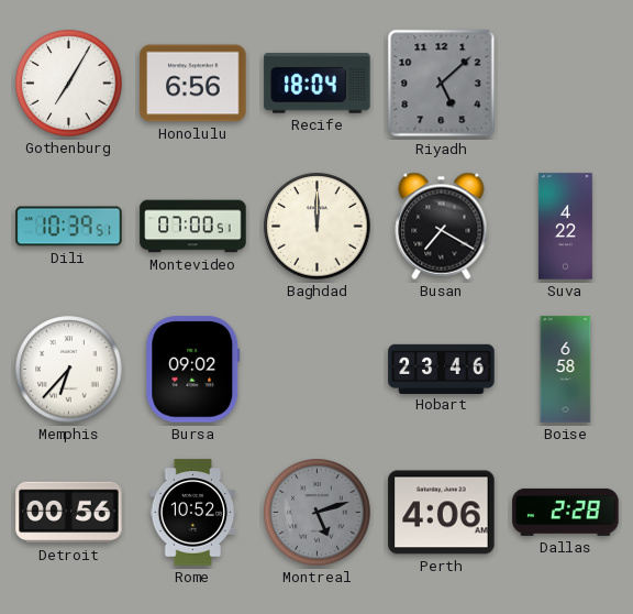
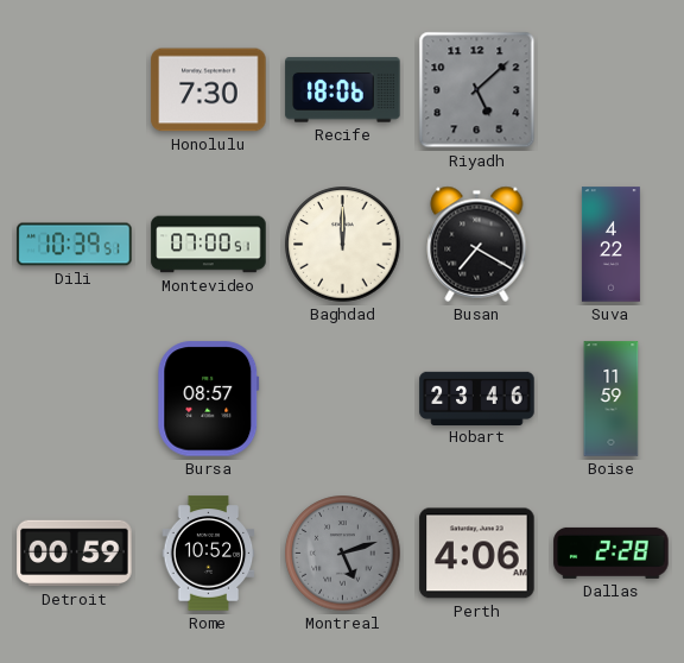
Gothenburg: 7:05 -> none (69, 84)
Honolulu: 6:56 -> 7:30 (209, 90)
Recife: 18:04 -> 18:06 (343, 90)
Memphis: 6:37 -> none (69, 370)
Bursa: 09:02 -> 08:57 (209, 399)
Boise: 6:58 -> 11:59 (612, 399)
Detroit: 00:56 -> 00:59 (75, 554)
